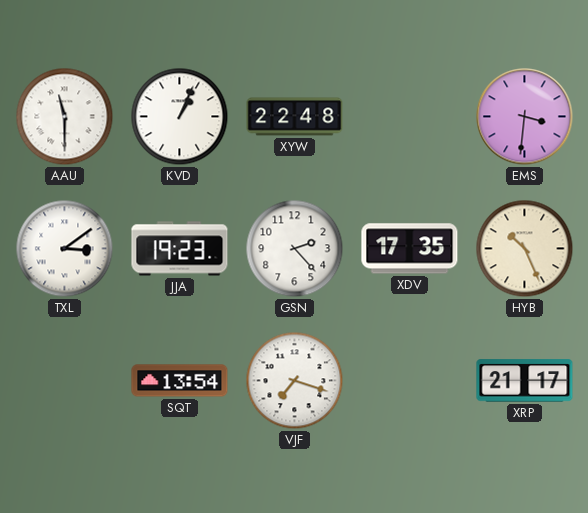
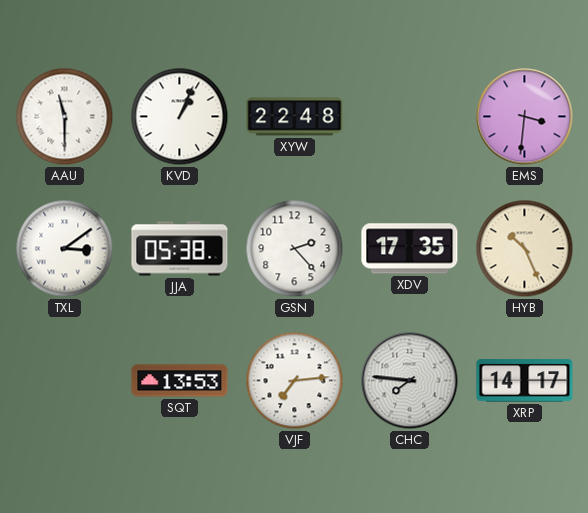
JJA: 19:23 -> 05:38 (180, 249)
SQT: 13:54 -> 13:53 (180, 381)
VJF: 7:18 -> 7:14 (295, 381)
CHC: none -> 7:46 (410, 381)
XRP: 21:17 -> 14:17 (525, 381)
